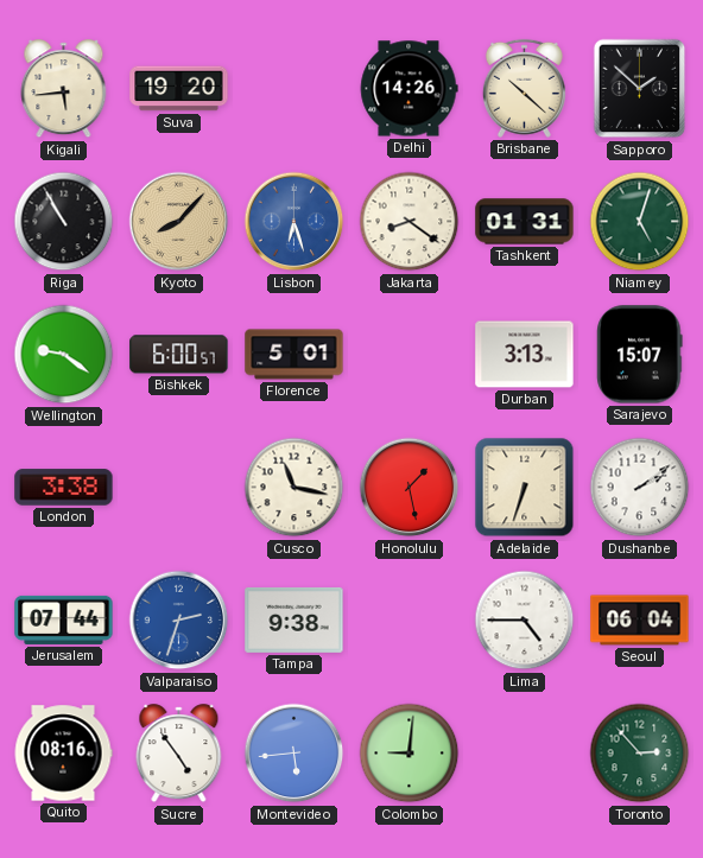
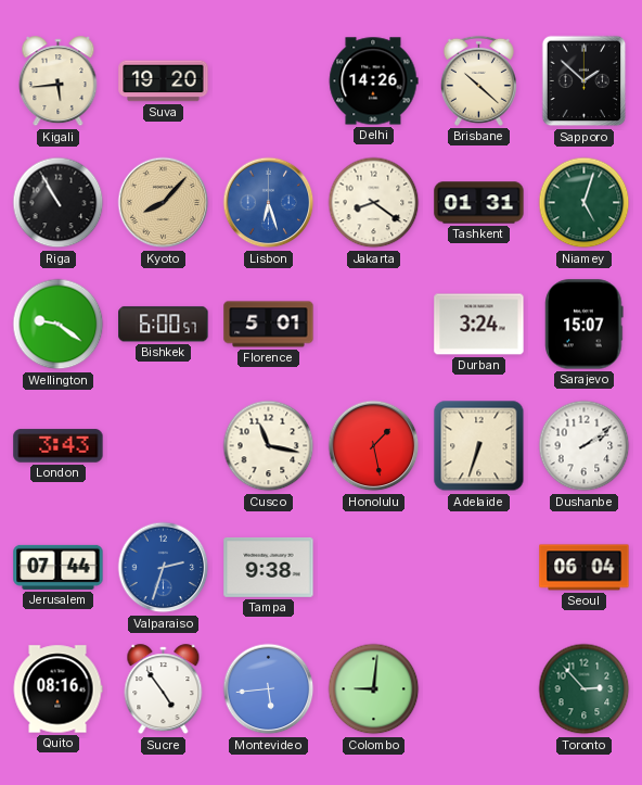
Durban: 3:13 -> 3:24 (479, 325)
London: 3:38 -> 3:43 (59, 446)
Lima: 4:45 -> none (525, 621)
